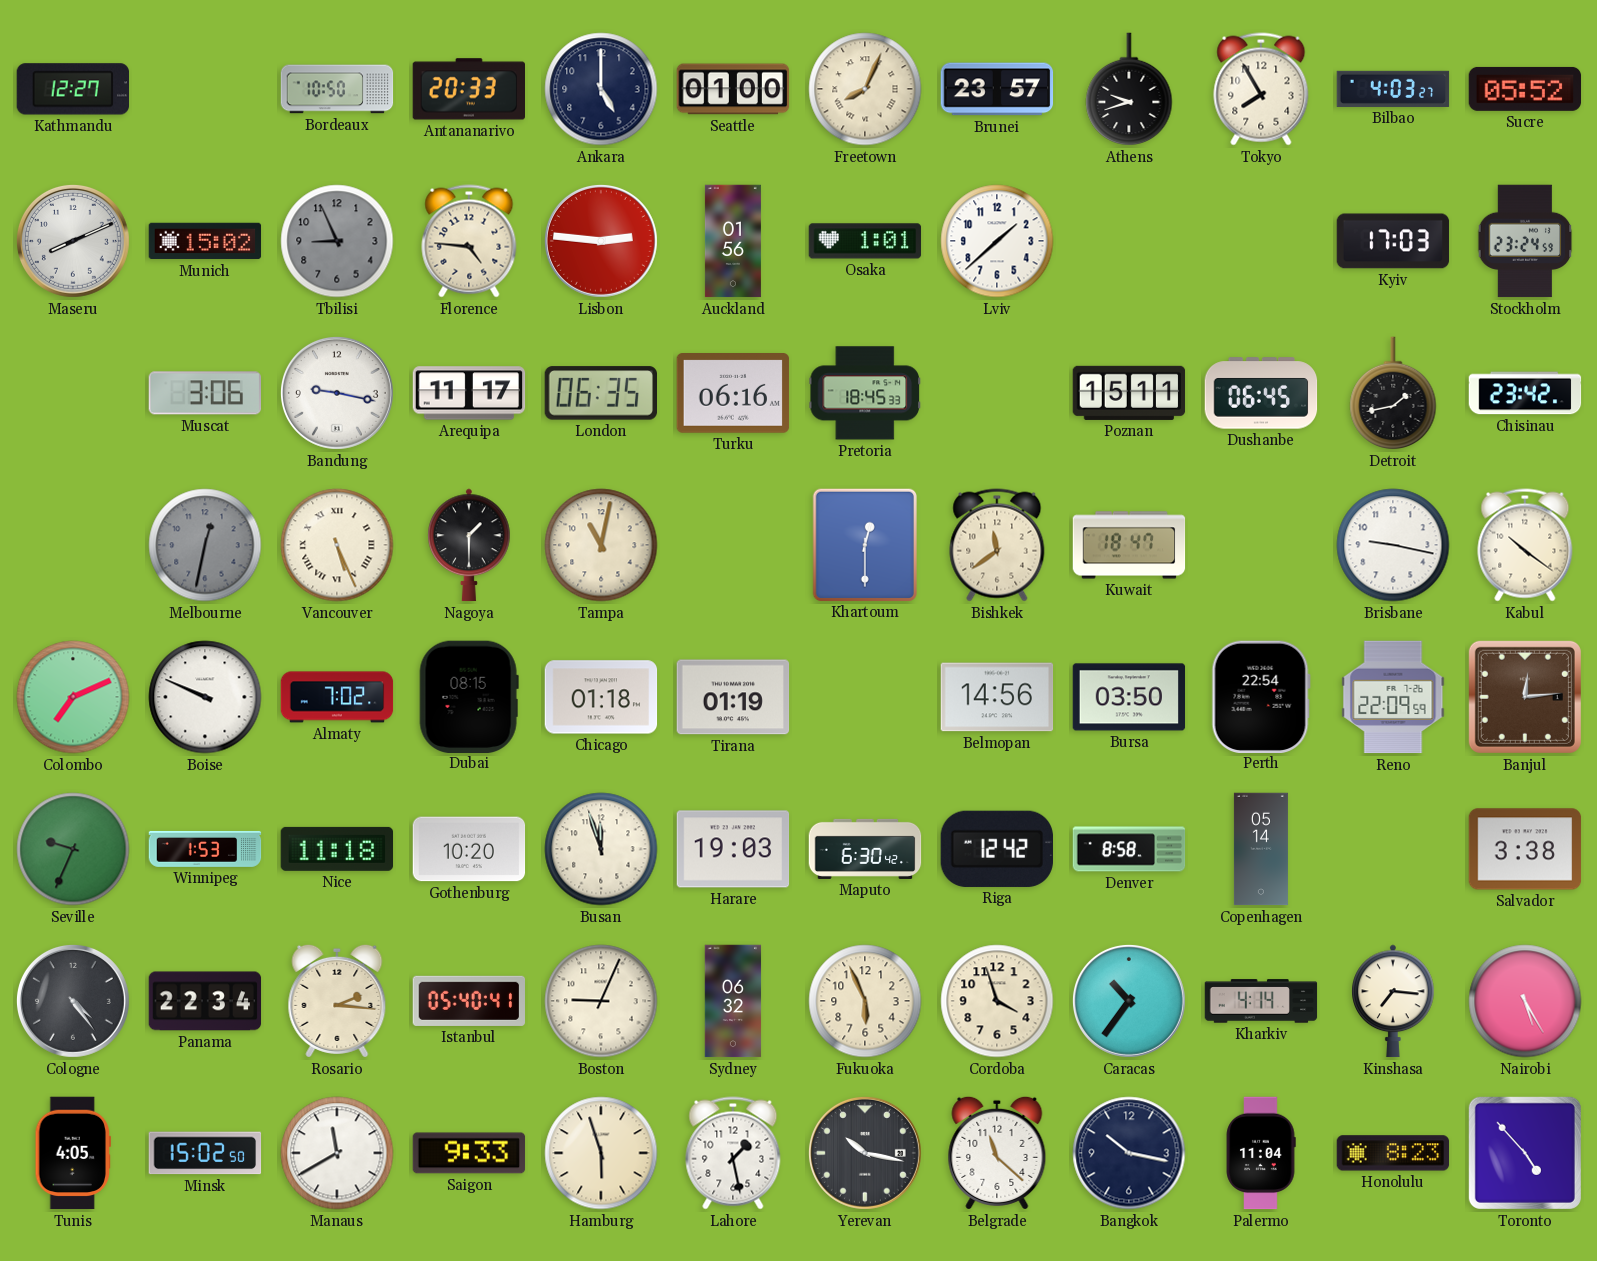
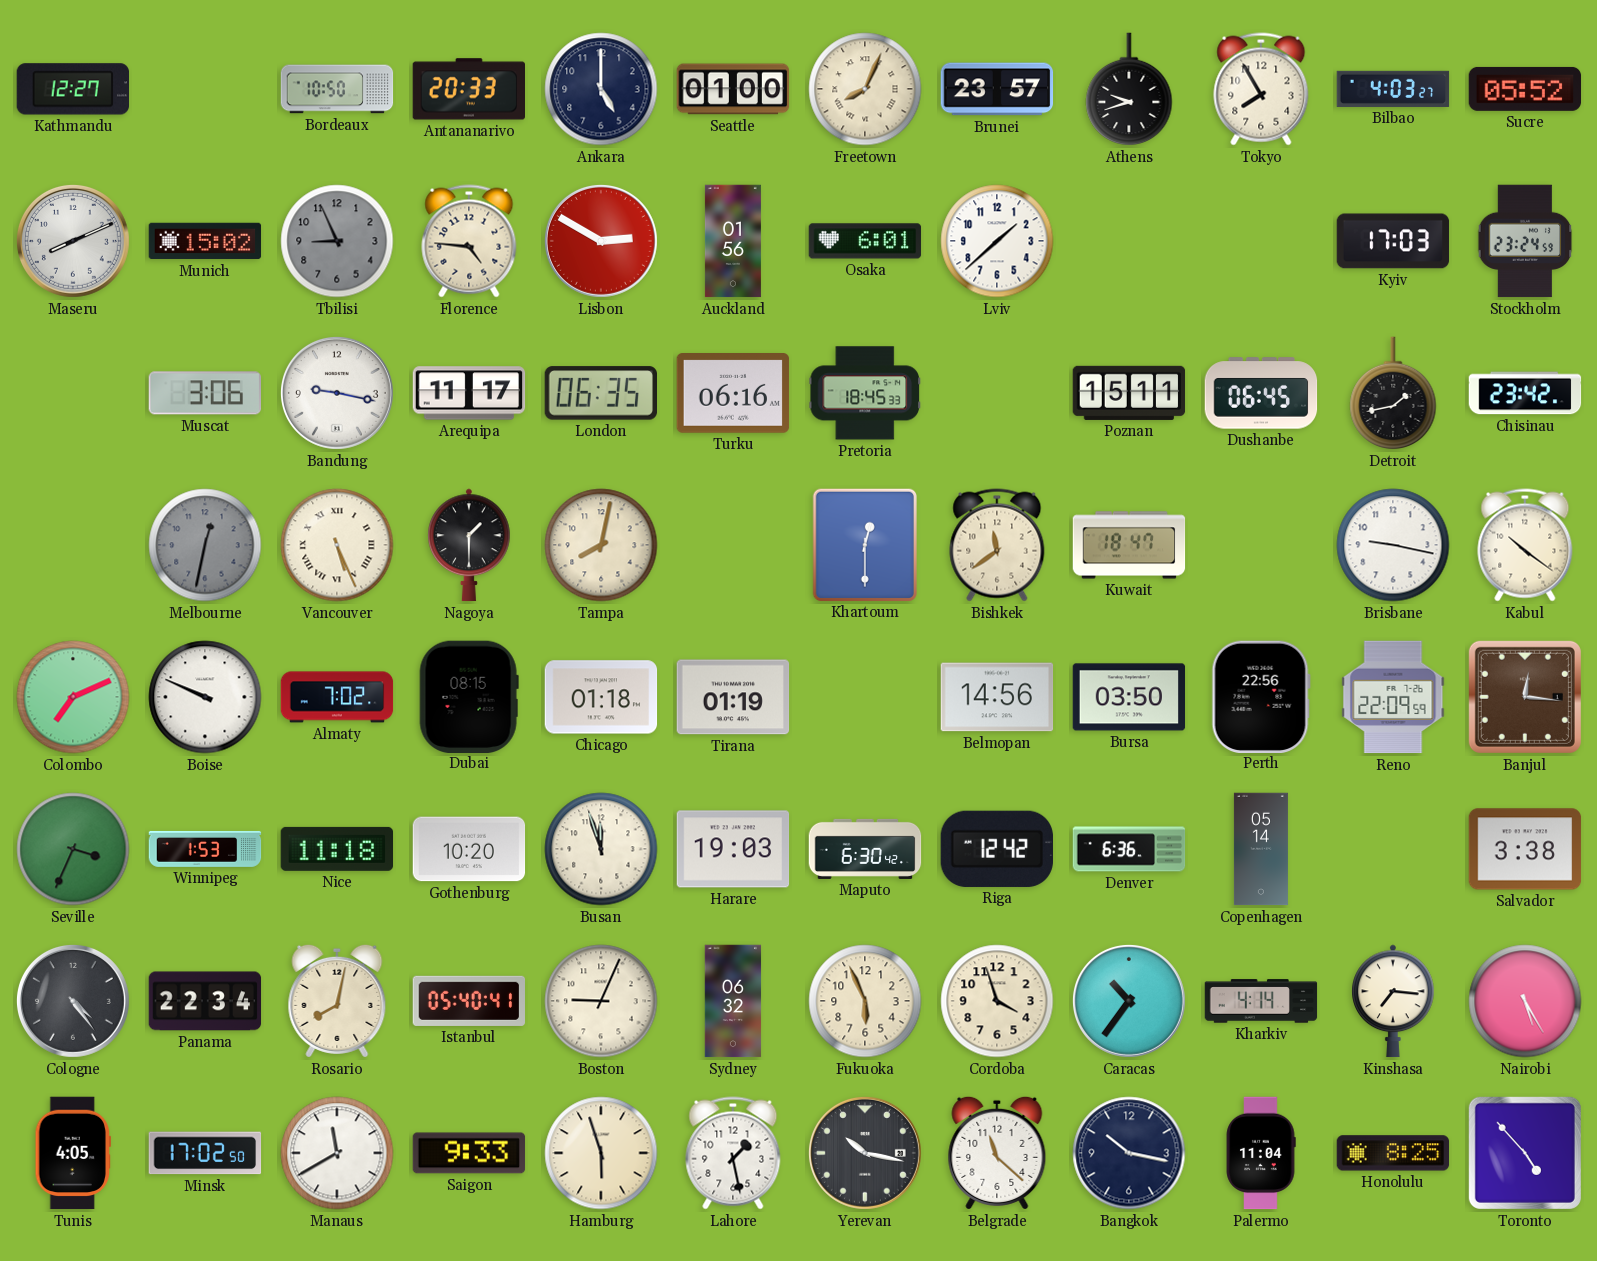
Lisbon: 2:46 -> 2:50 (601, 241)
Osaka: 1:01 -> 6:01 (865, 241)
Tampa: 11:02 -> 8:02 (601, 545)
Perth: 22:54 -> 22:56 (1261, 696)
Banjul: 12:14 -> 12:16 (1525, 697)
Seville: 9:34 -> 3:34 (73, 849)
Denver: 8:58 -> 6:36 (1129, 849)
Rosario: 2:16 -> 8:02 (337, 1001)
Minsk: 15:02 -> 17:02 (205, 1153)
Honolulu: 8:23 -> 8:25 (1393, 1153)
